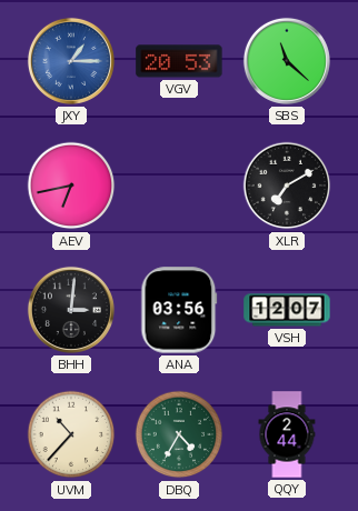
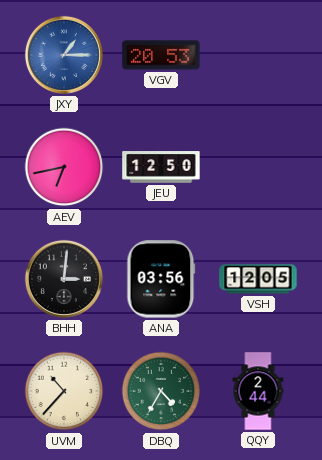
SBS: 11:22 -> none (287, 61)
JEU: none -> 12:50 (161, 167)
XLR: 7:10 -> none (287, 186)
VSH: 12:07 -> 12:05 (258, 279)
